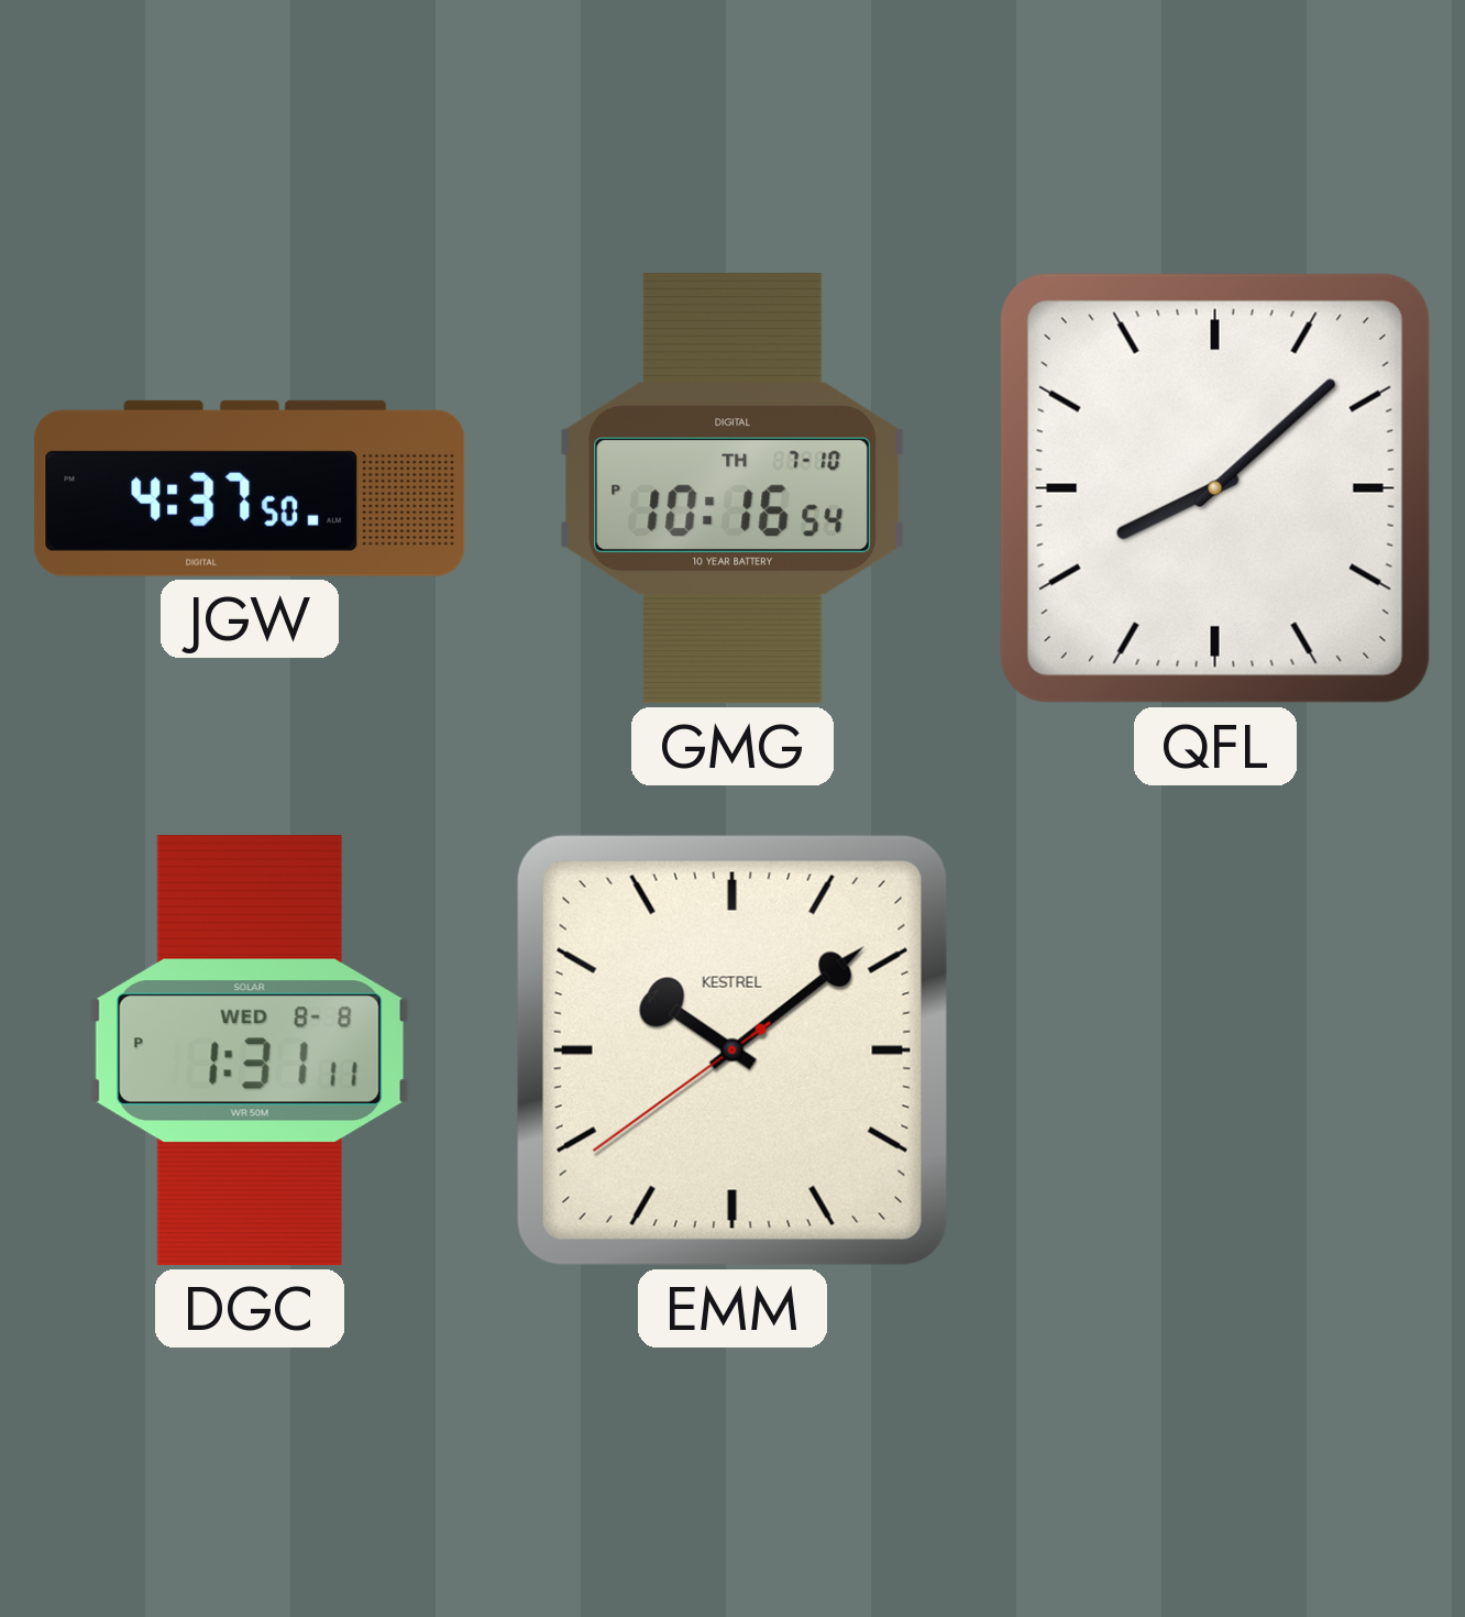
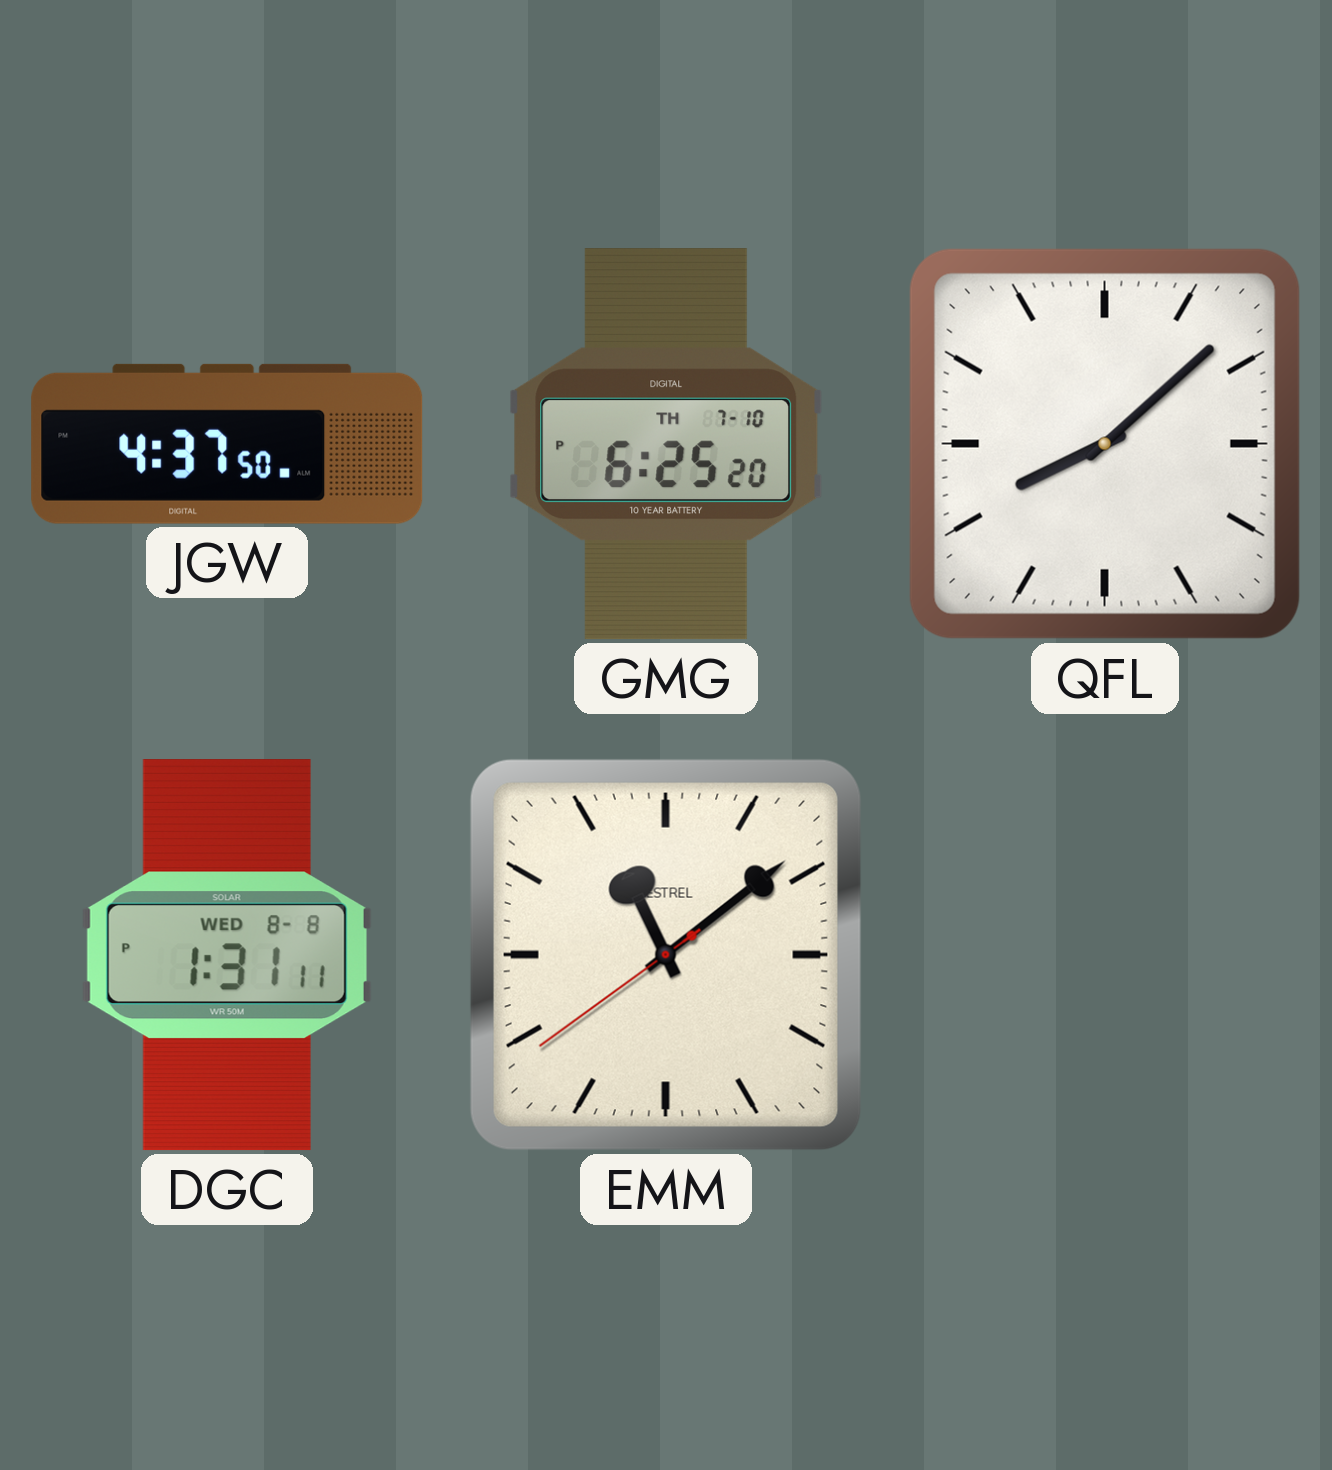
GMG: 10:16 -> 6:25 (666, 444)
EMM: 10:08 -> 11:08 (666, 955)
